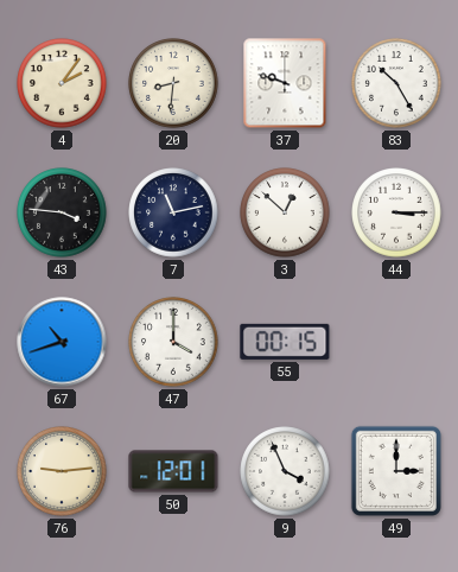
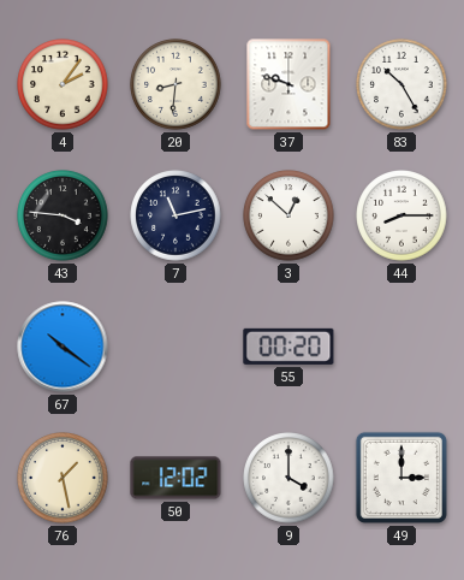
44: 3:15 -> 8:15 (401, 215)
67: 10:42 -> 10:21 (63, 347)
47: 4:00 -> none (173, 342)
55: 00:15 -> 00:20 (288, 347)
76: 9:14 -> 1:28 (63, 478)
50: 12:01 -> 12:02 (176, 478)
9: 3:56 -> 4:00 (288, 478)
